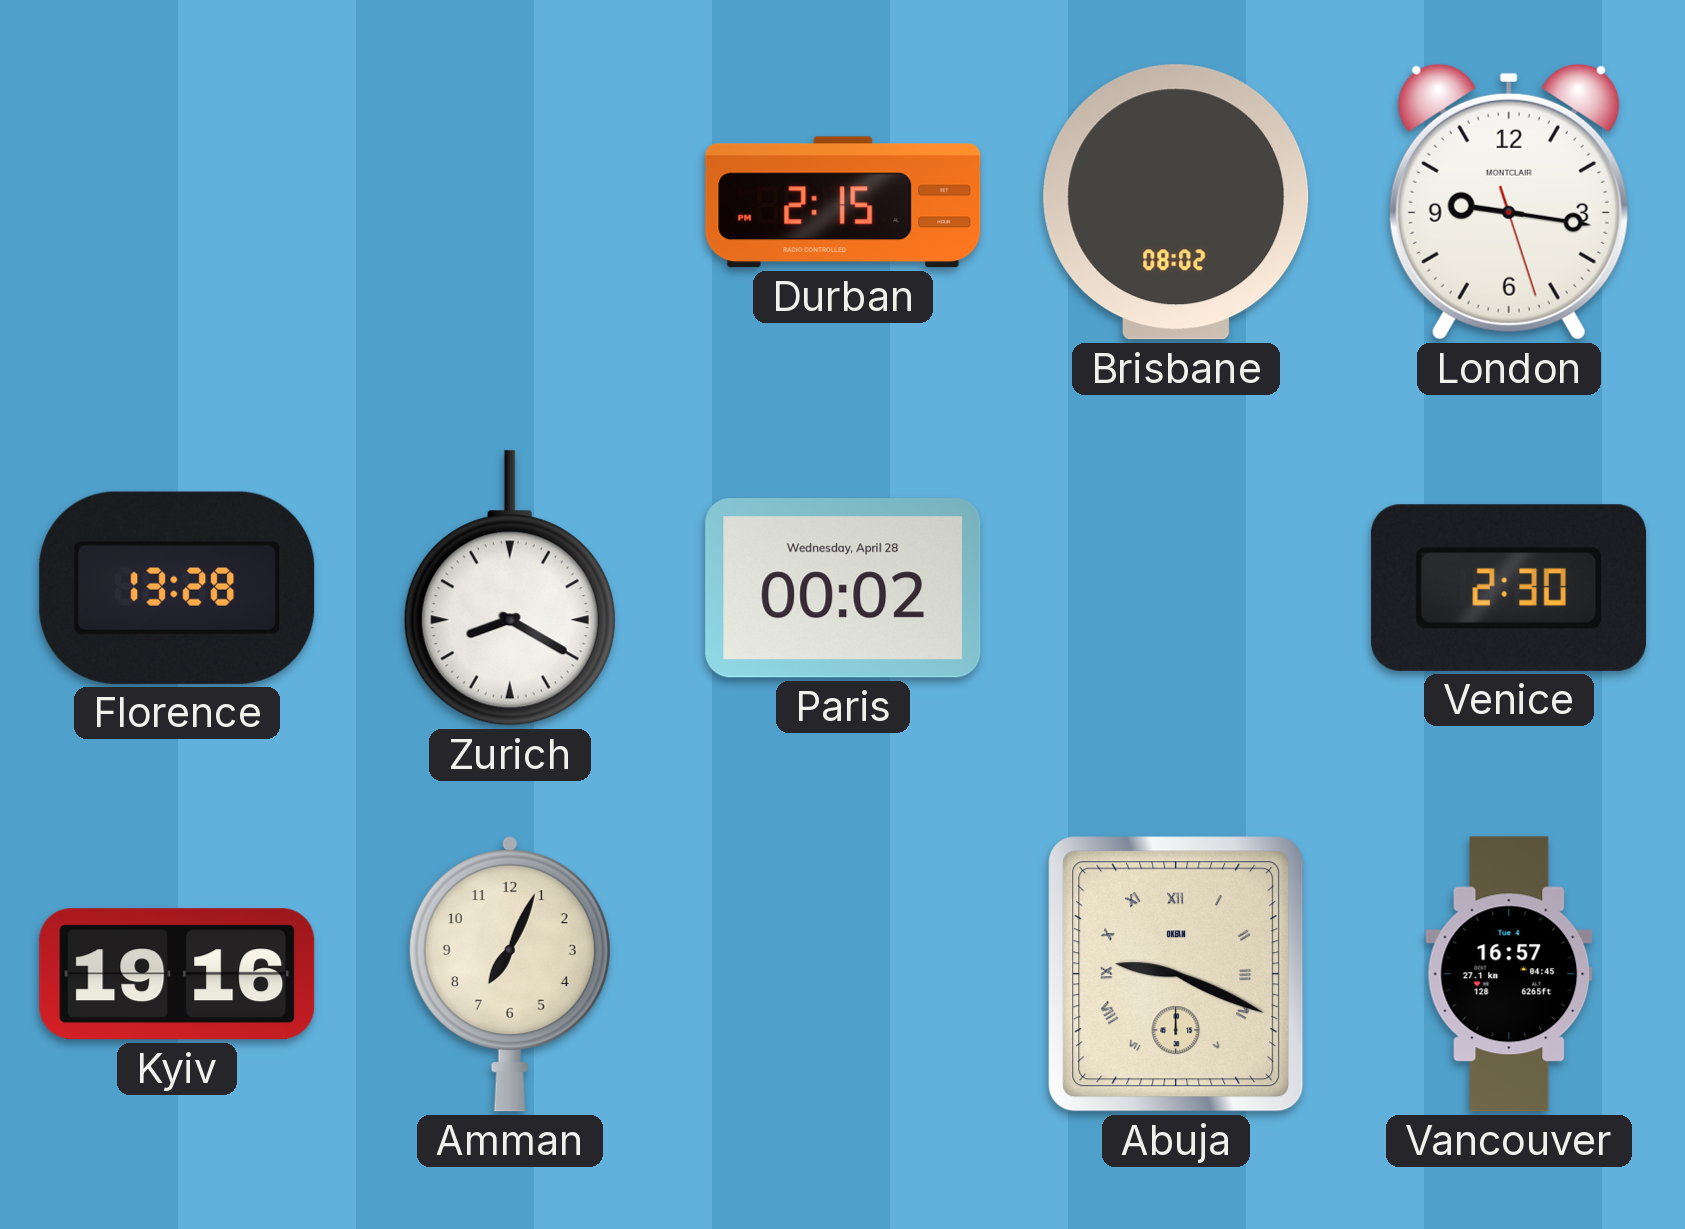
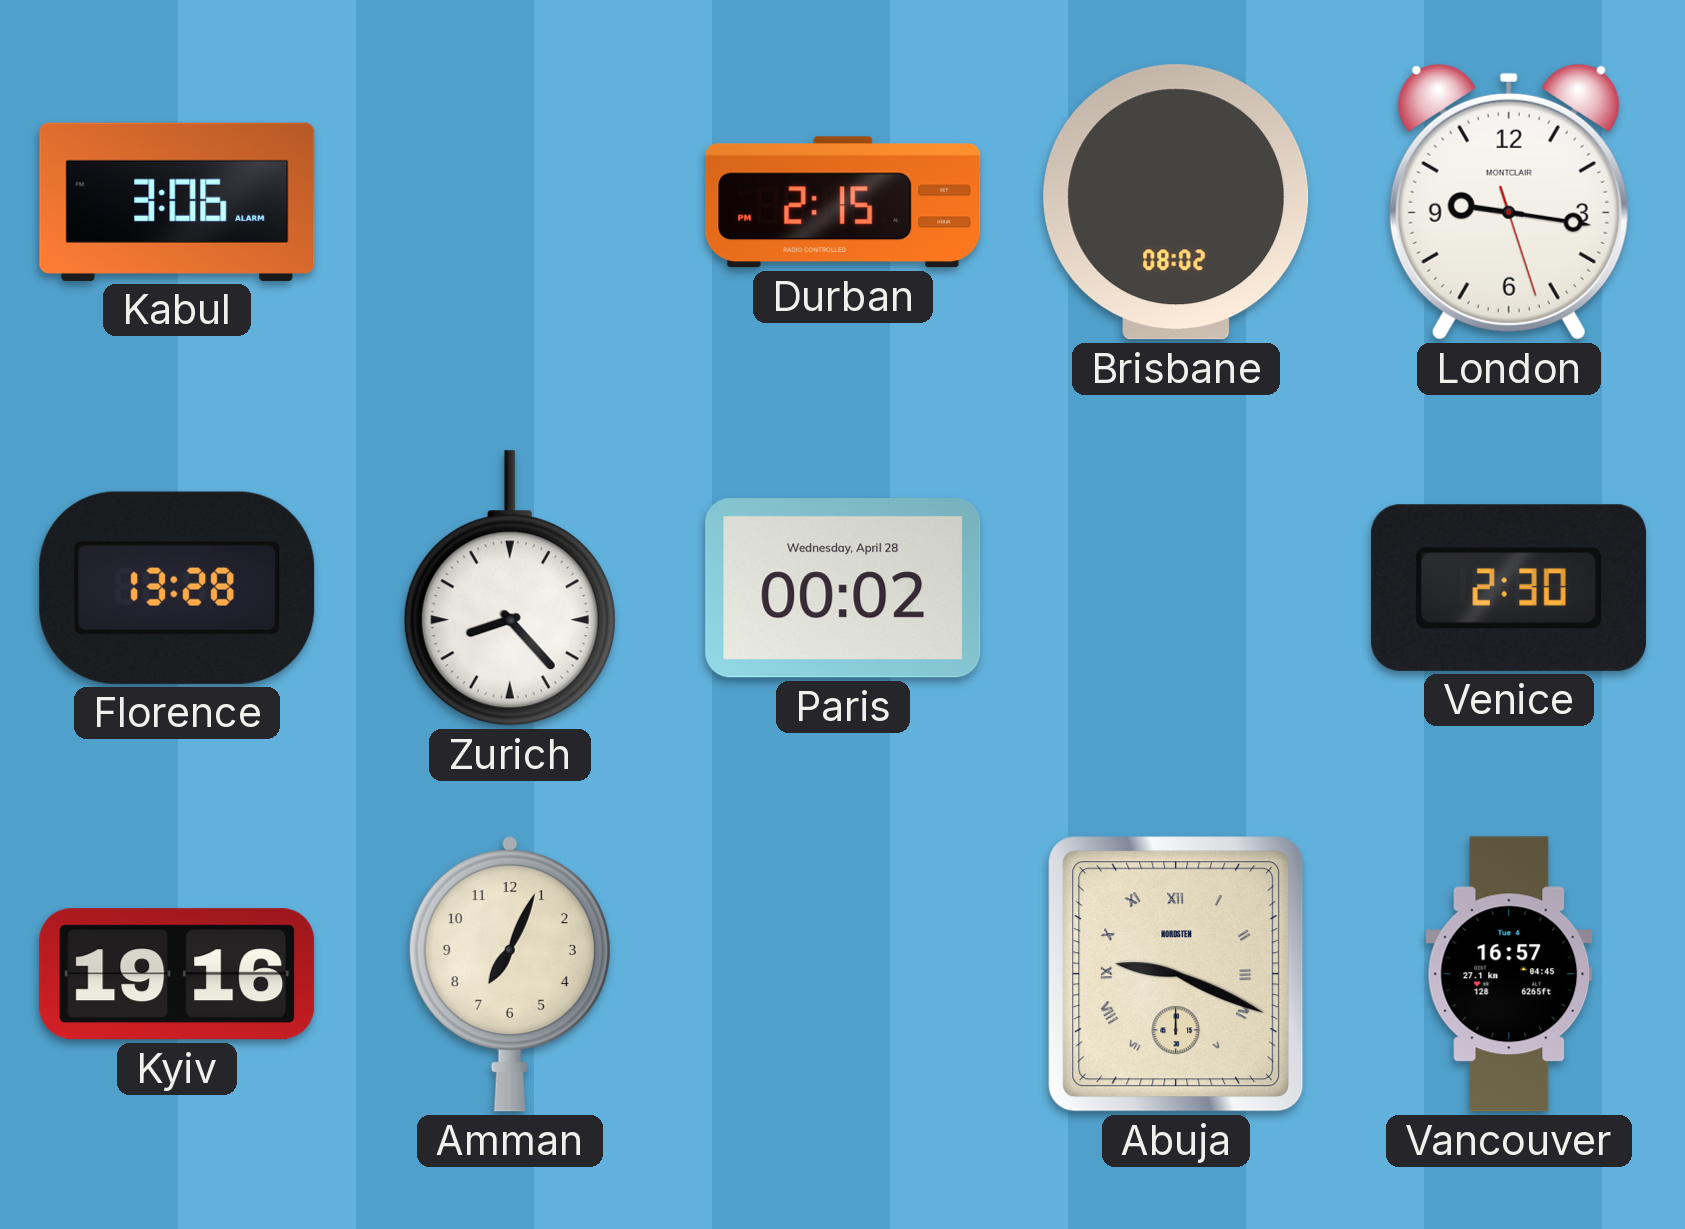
Kabul: none -> 3:06 (177, 202)
Zurich: 8:20 -> 8:23 (510, 588)
Abuja brand: OKEAN -> NORDSTEN (1176, 974)
